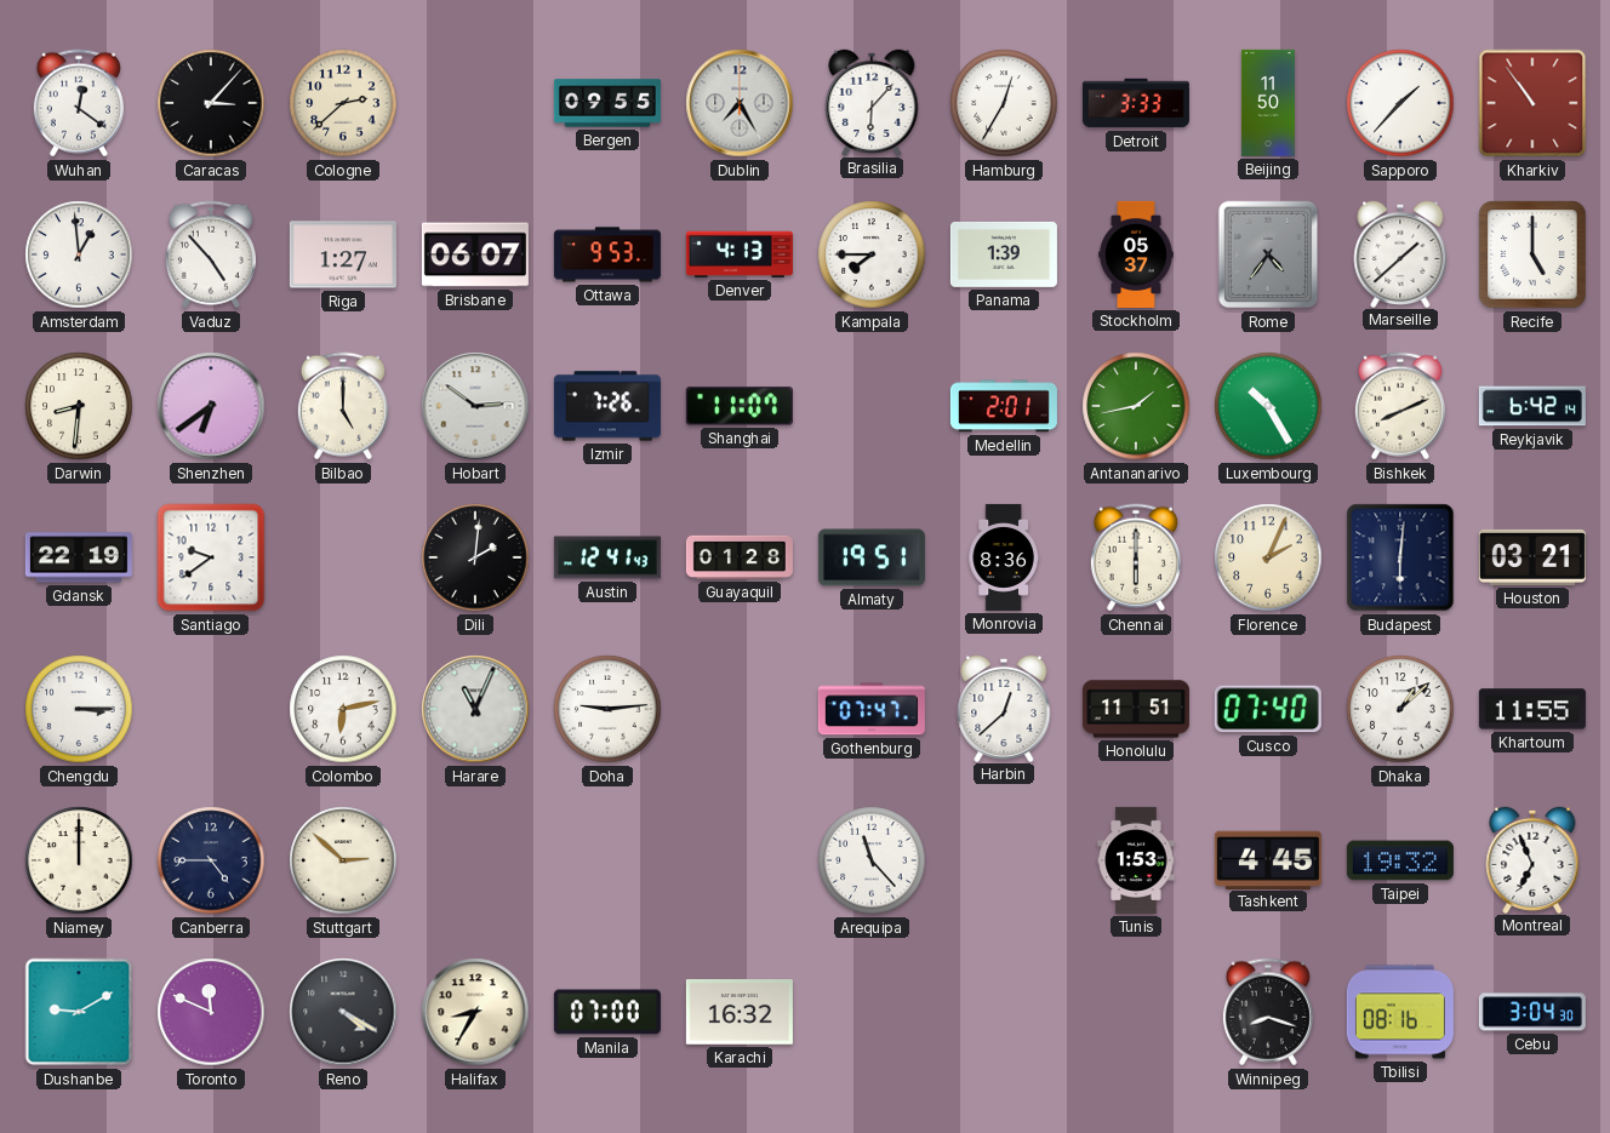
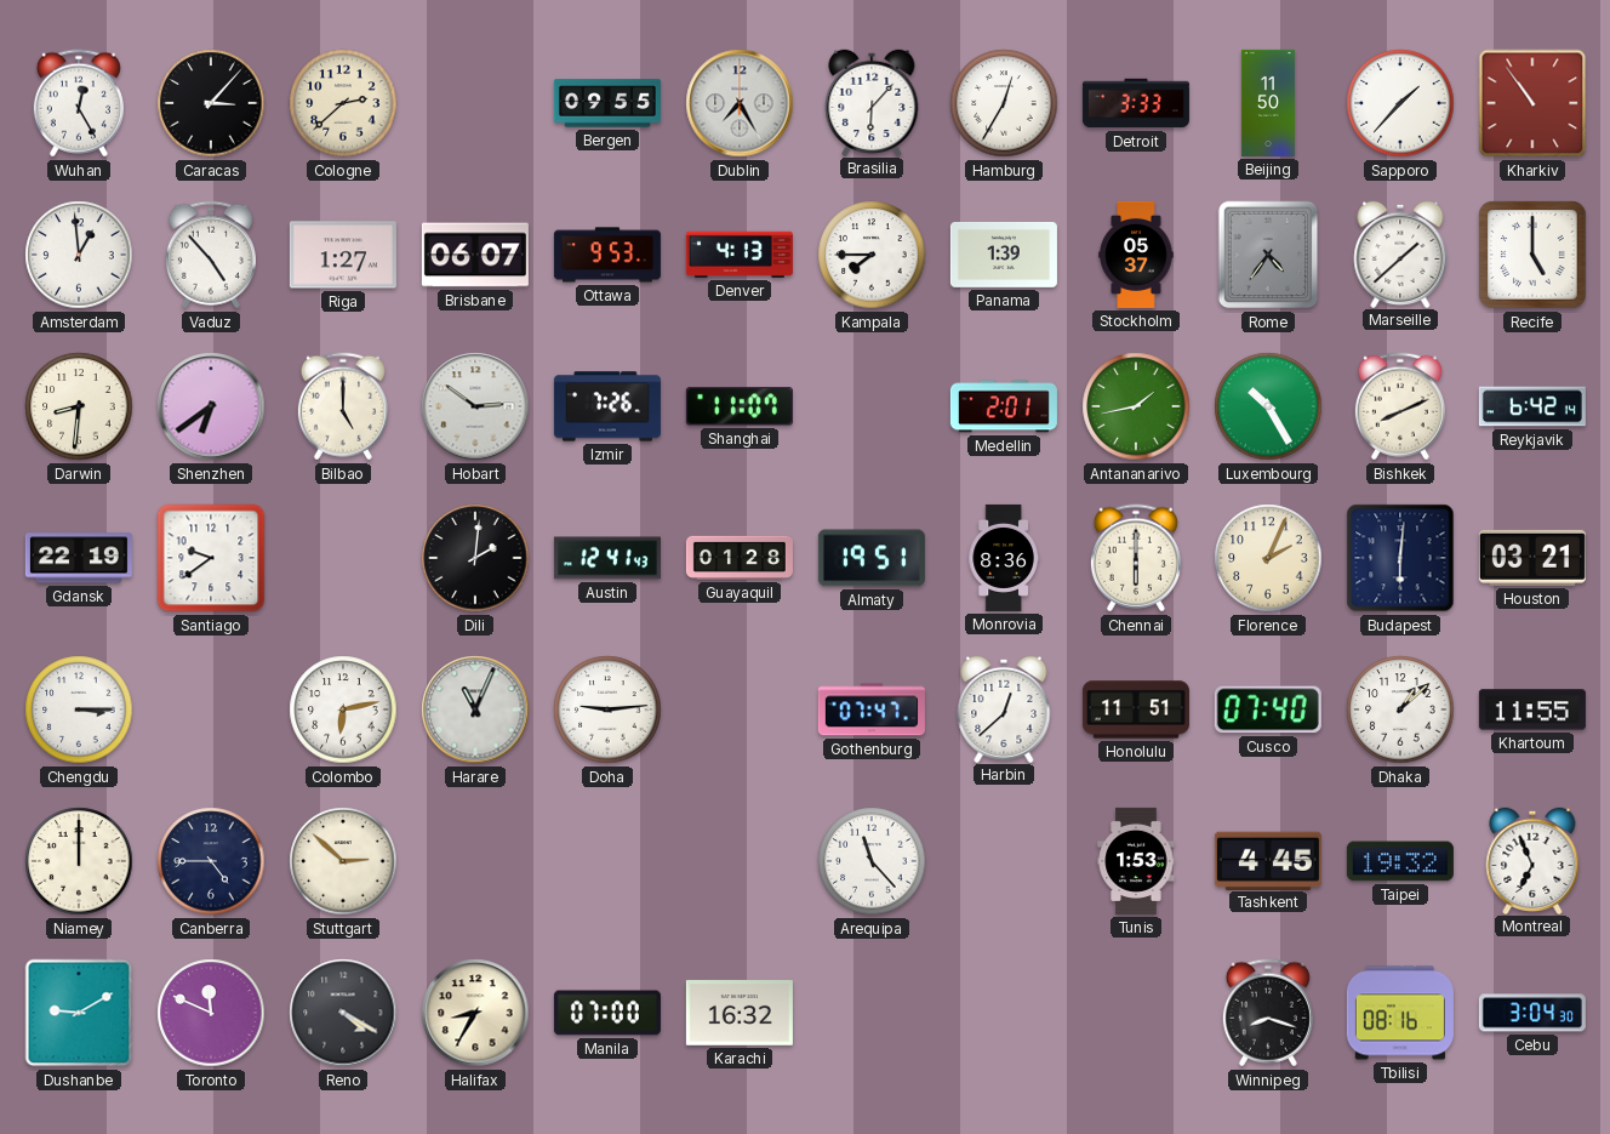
Wuhan: 12:21 -> 12:25 (79, 103)
